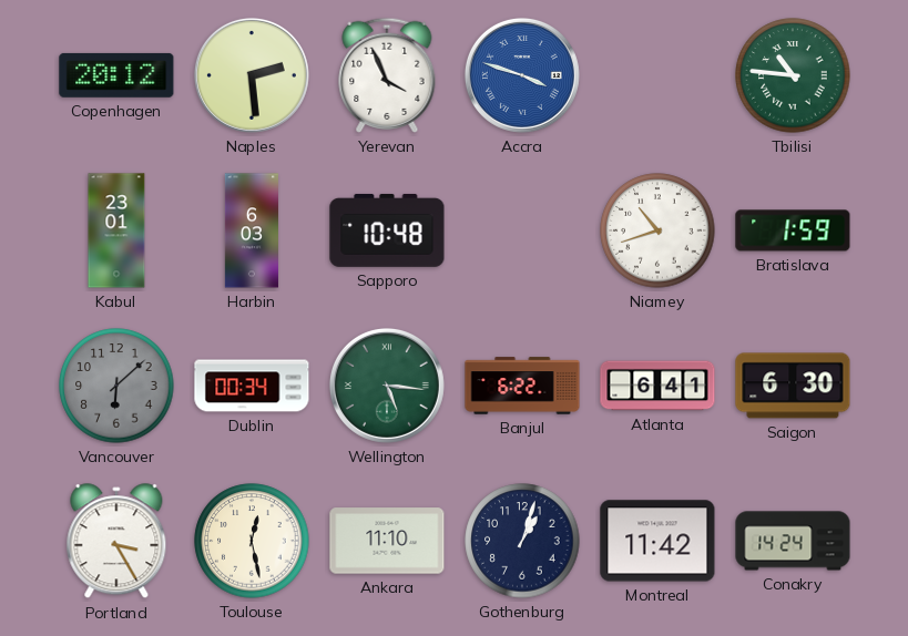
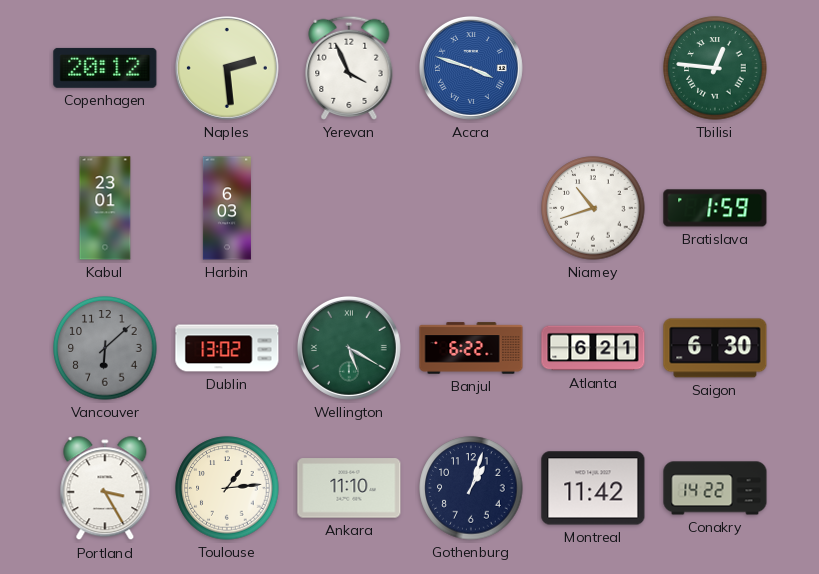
Tbilisi: 10:46 -> 12:46 (715, 68)
Sapporo: 10:48 -> none (387, 230)
Dublin: 00:34 -> 13:02 (227, 348)
Wellington: 5:16 -> 5:20 (349, 348)
Atlanta: 6:41 -> 6:21 (593, 348)
Toulouse: 12:28 -> 1:14 (227, 488)
Conakry: 14:24 -> 14:22 (715, 488)
